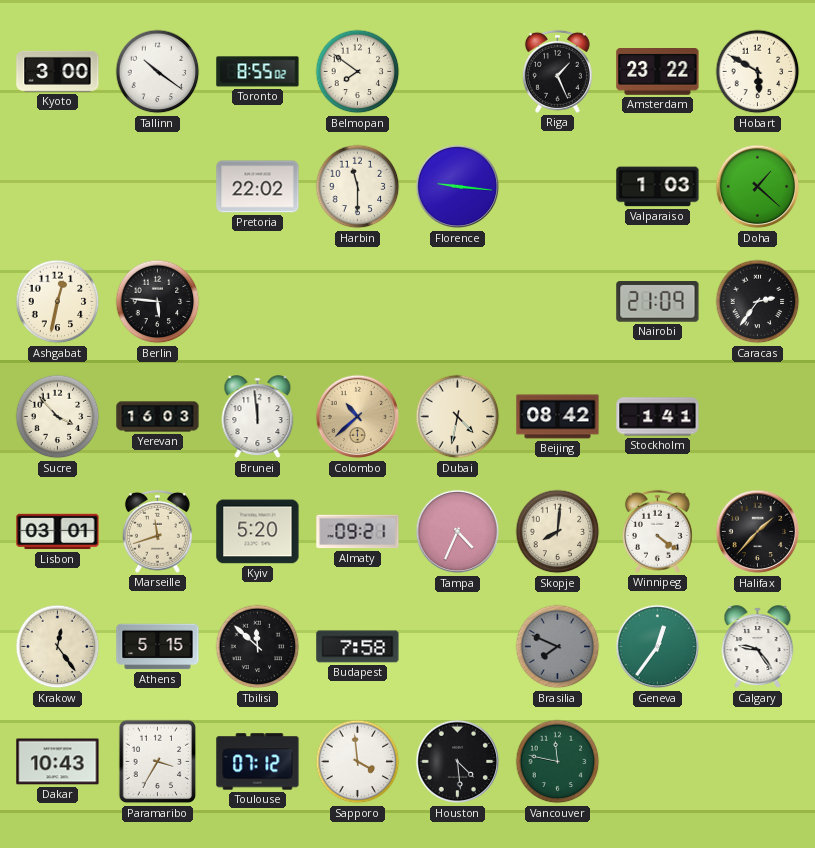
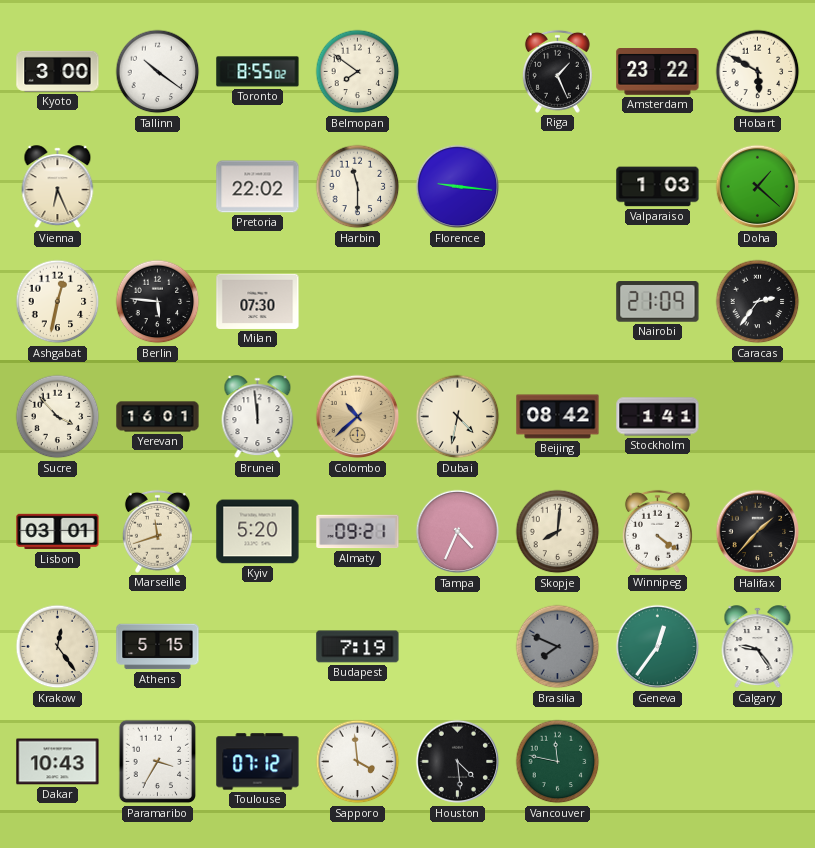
Vienna: none -> 6:26 (58, 187)
Milan: none -> 07:30 (258, 301)
Yerevan: 16:03 -> 16:01 (158, 417)
Tbilisi: 11:52 -> none (258, 647)
Budapest: 7:58 -> 7:19 (358, 647)
